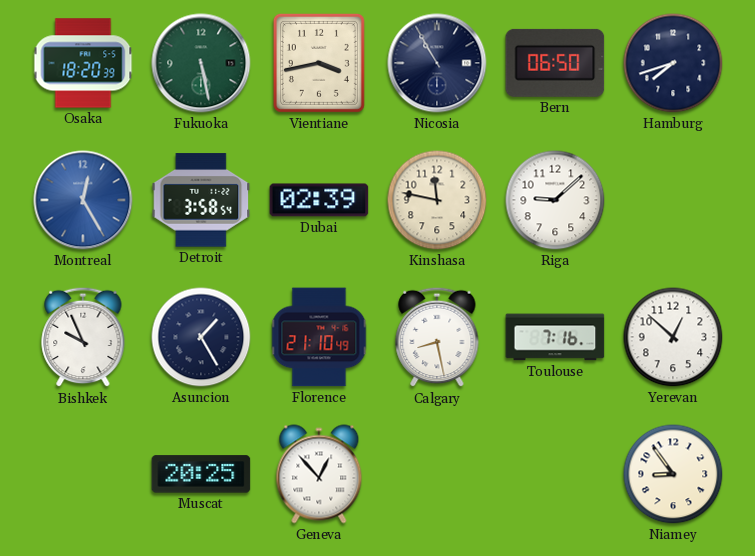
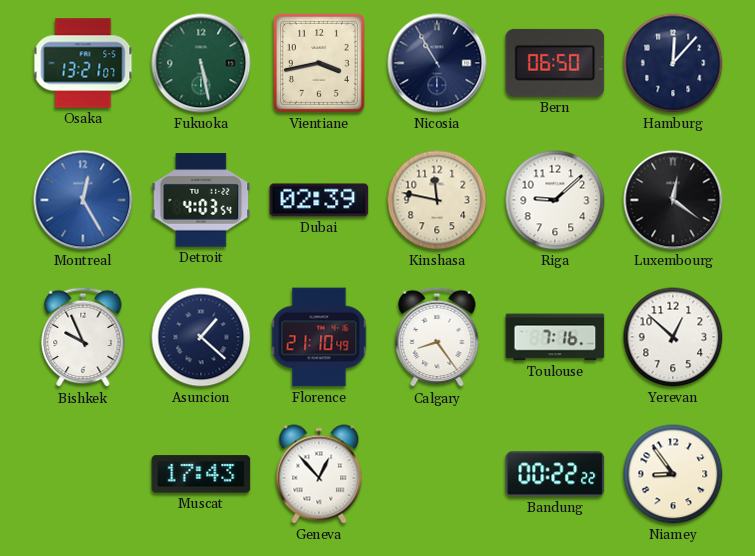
Osaka: 18:20 -> 13:21 (83, 63)
Hamburg: 7:42 -> 12:07 (673, 63)
Detroit: 3:58 -> 4:03 (201, 200)
Luxembourg: none -> 12:21 (673, 200)
Asuncion: 1:25 -> 1:22 (201, 337)
Calgary: 8:28 -> 8:24 (437, 337)
Muscat: 20:25 -> 17:43 (201, 474)
Bandung: none -> 00:22 (555, 474)
